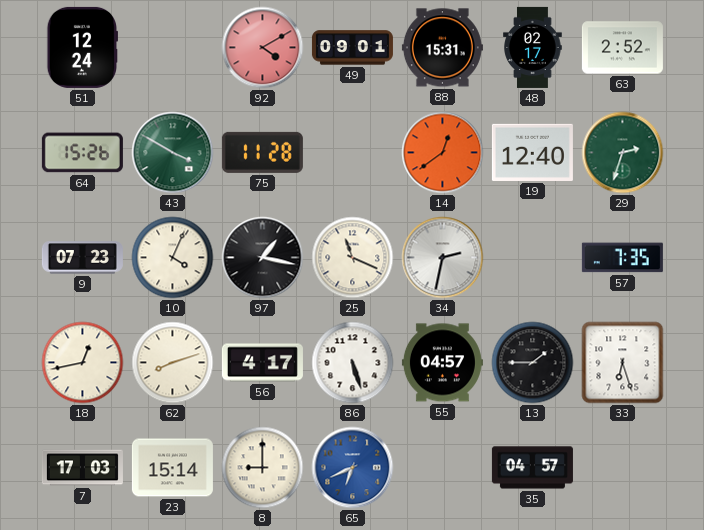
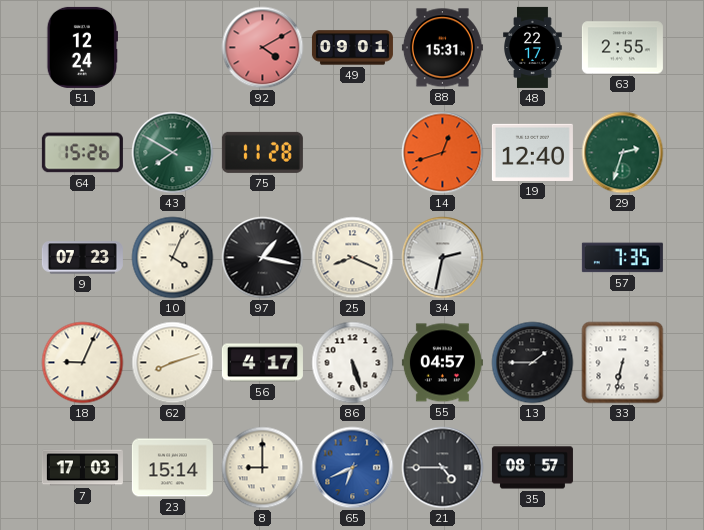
48: 02:17 -> 22:17 (533, 47)
63: 2:52 -> 2:55 (622, 48)
43: 3:50 -> 7:50 (173, 153)
14: 12:39 -> 12:42 (443, 153)
25: 11:19 -> 8:19 (353, 258)
18: 12:43 -> 9:04 (83, 363)
33: 6:27 -> 6:32 (623, 363)
21: none -> 4:45 (443, 468)
35: 04:57 -> 08:57 (532, 468)
